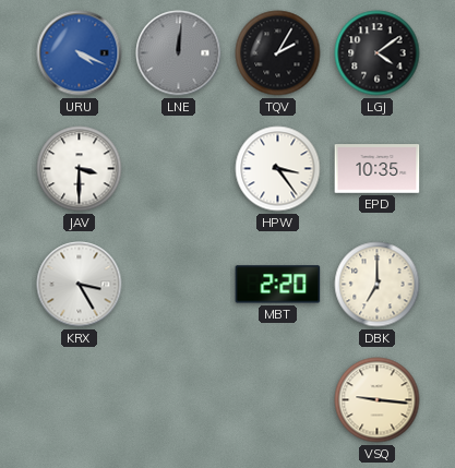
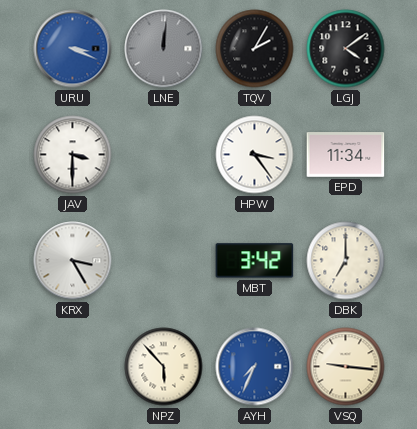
URU: 4:19 -> 3:19 (73, 49)
EPD: 10:35 -> 11:34 (346, 155)
MBT: 2:20 -> 3:42 (255, 261)
NPZ: none -> 5:53 (164, 367)
AYH: none -> 7:34 (255, 367)
